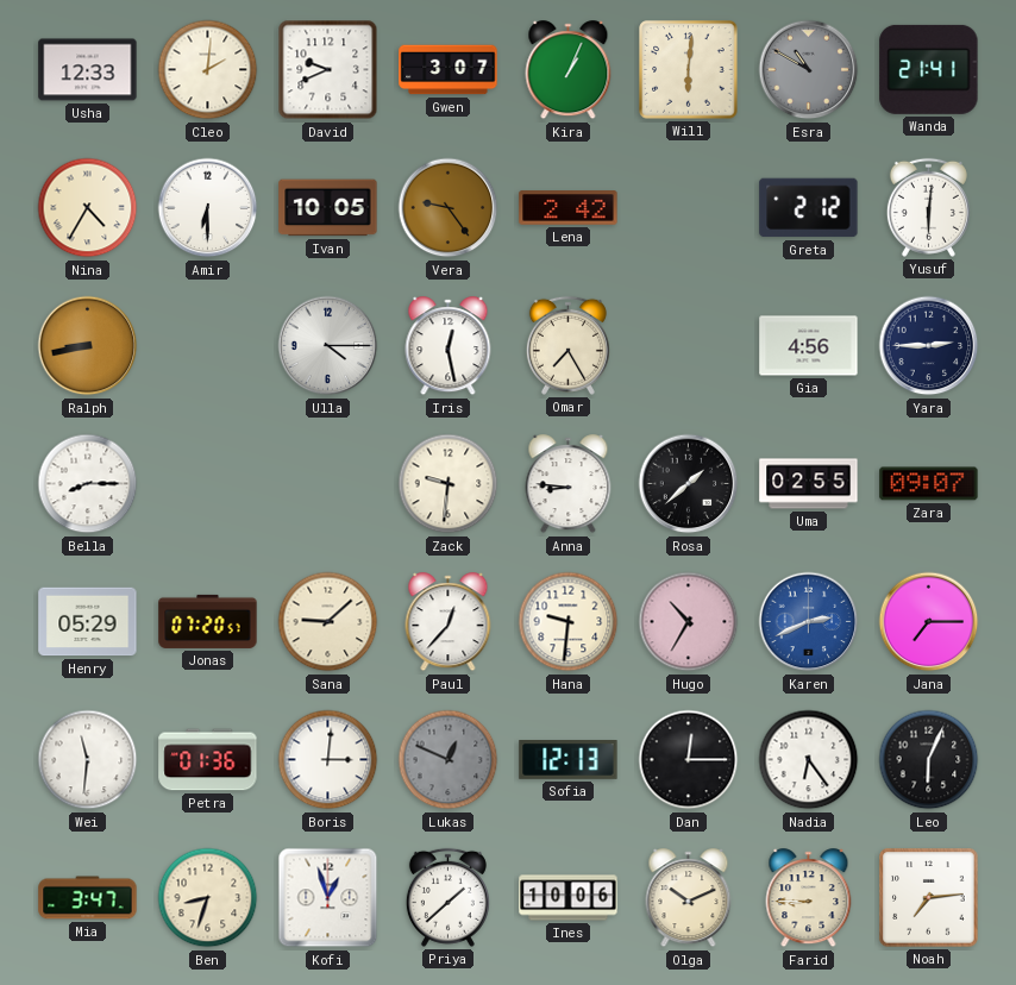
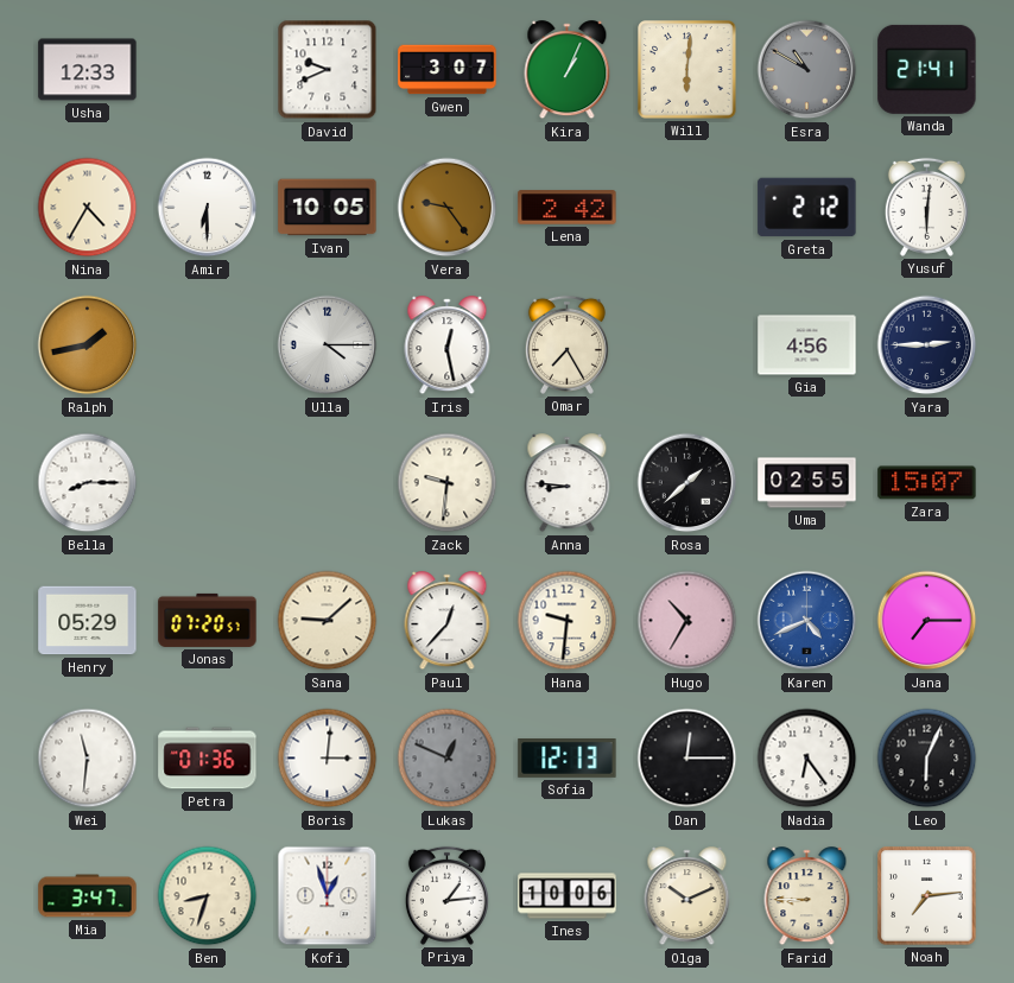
Cleo: 2:01 -> none (208, 70)
Ralph: 8:43 -> 1:43 (88, 345)
Zara: 09:07 -> 15:07 (927, 483)
Karen: 2:41 -> 4:41 (807, 621)
Priya: 1:38 -> 1:14 (446, 895)
